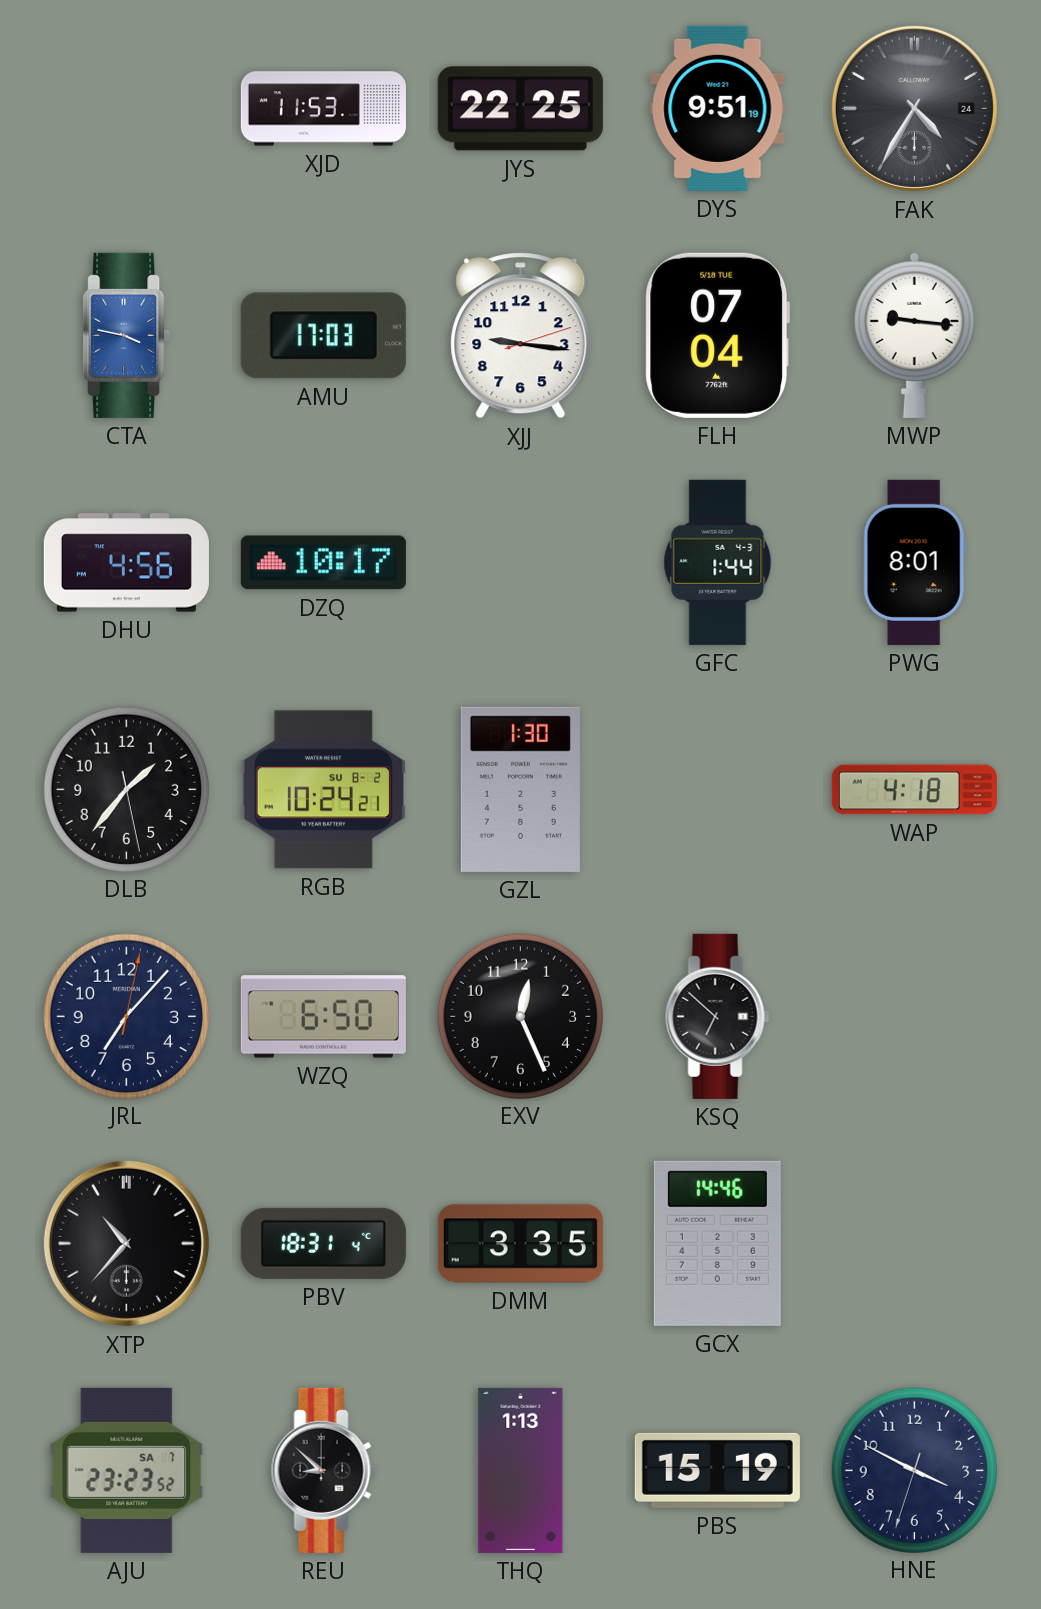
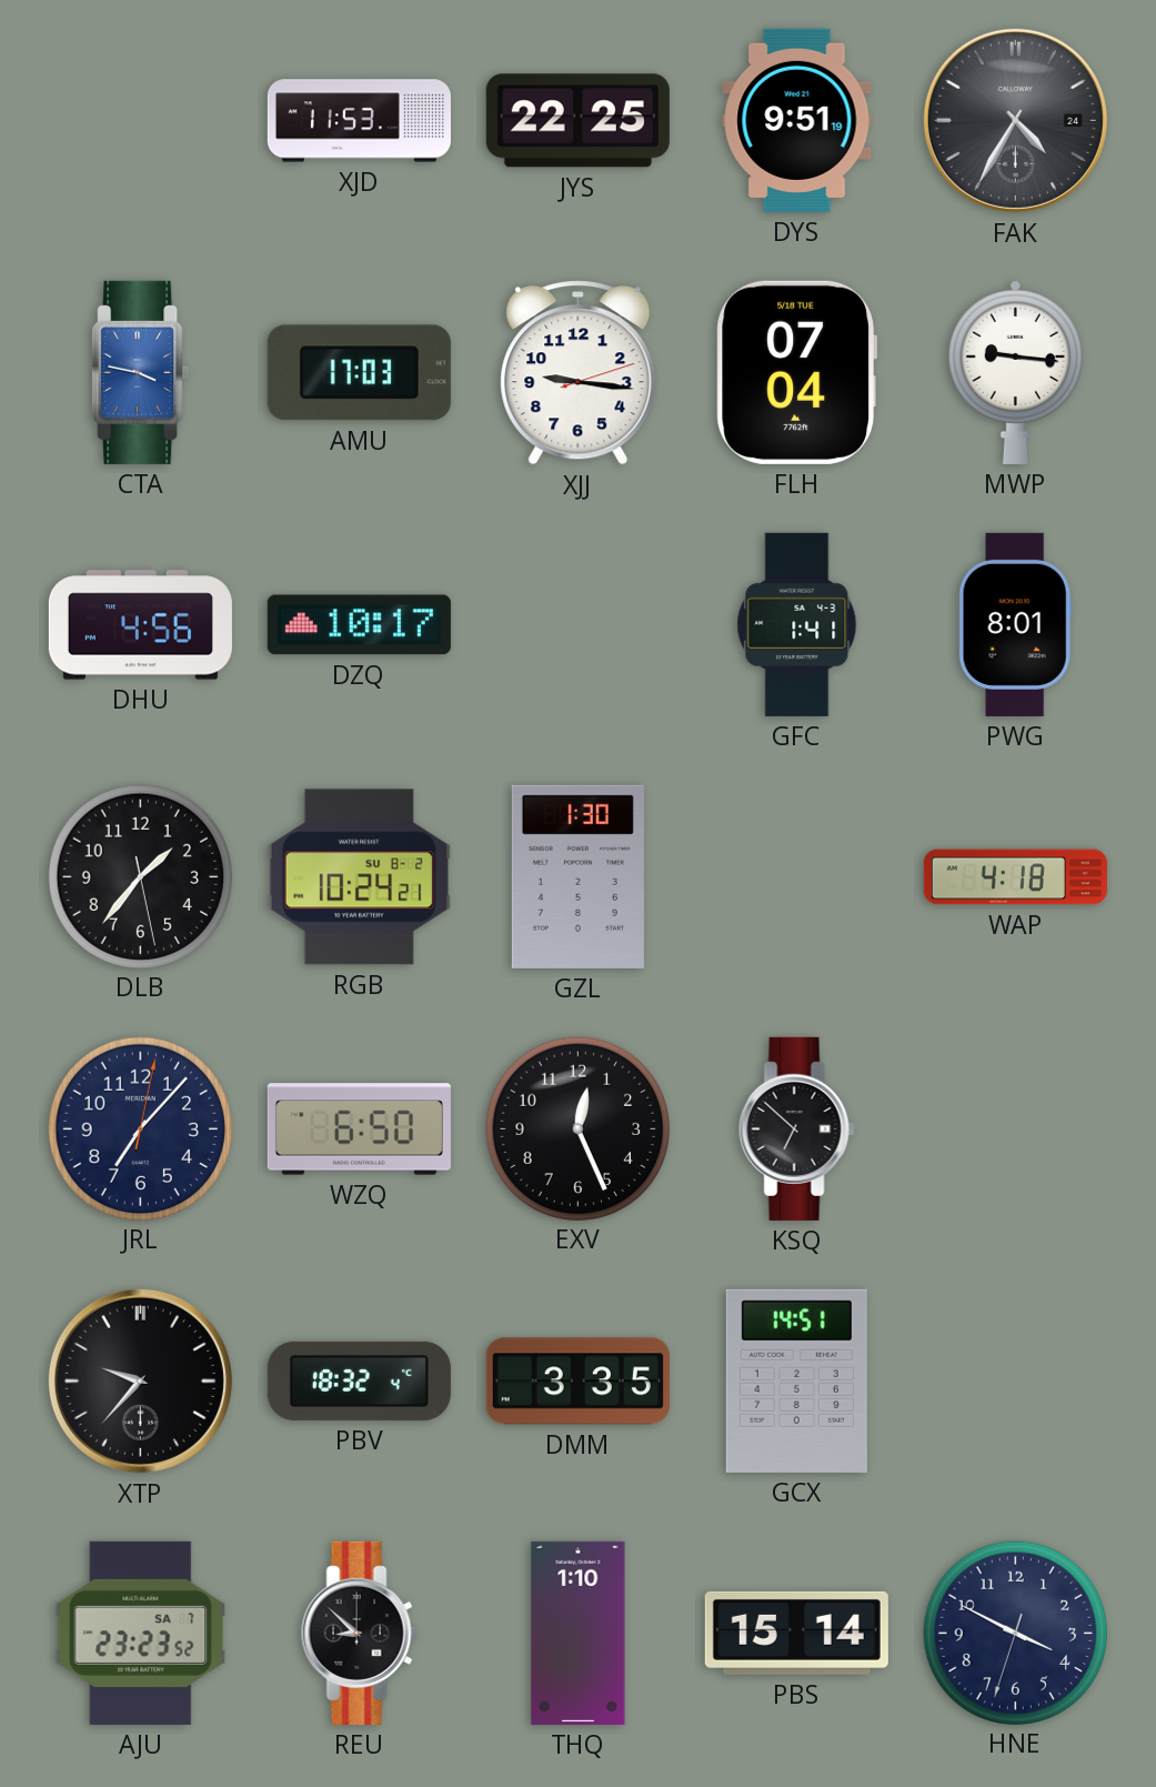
GFC: 1:44 -> 1:41 (797, 624)
XTP: 10:37 -> 9:37 (140, 1381)
PBV: 18:31 -> 18:32 (359, 1381)
GCX: 14:46 -> 14:51 (796, 1381)
THQ: 1:13 -> 1:10 (579, 1633)
PBS: 15:19 -> 15:14 (796, 1633)
